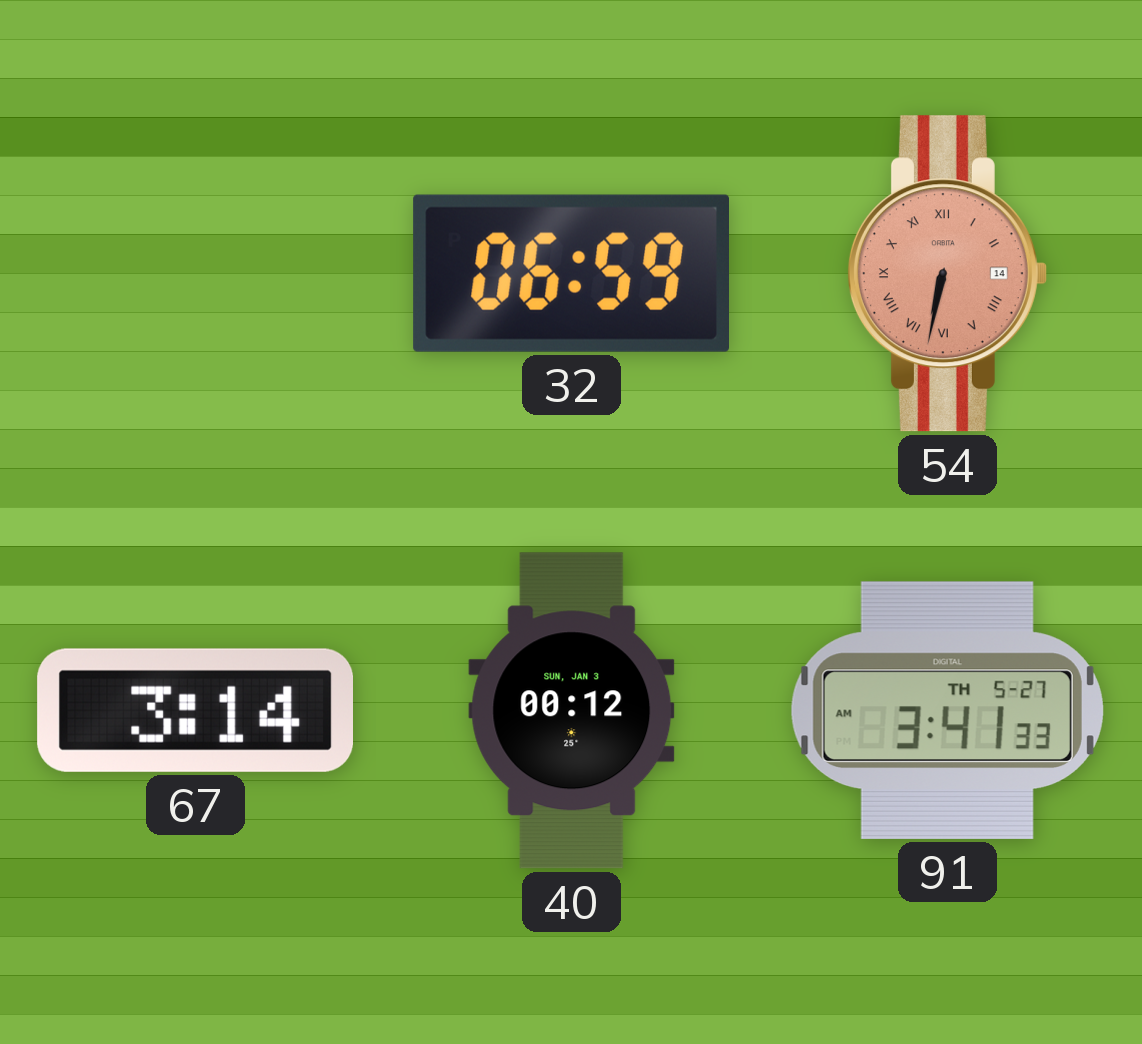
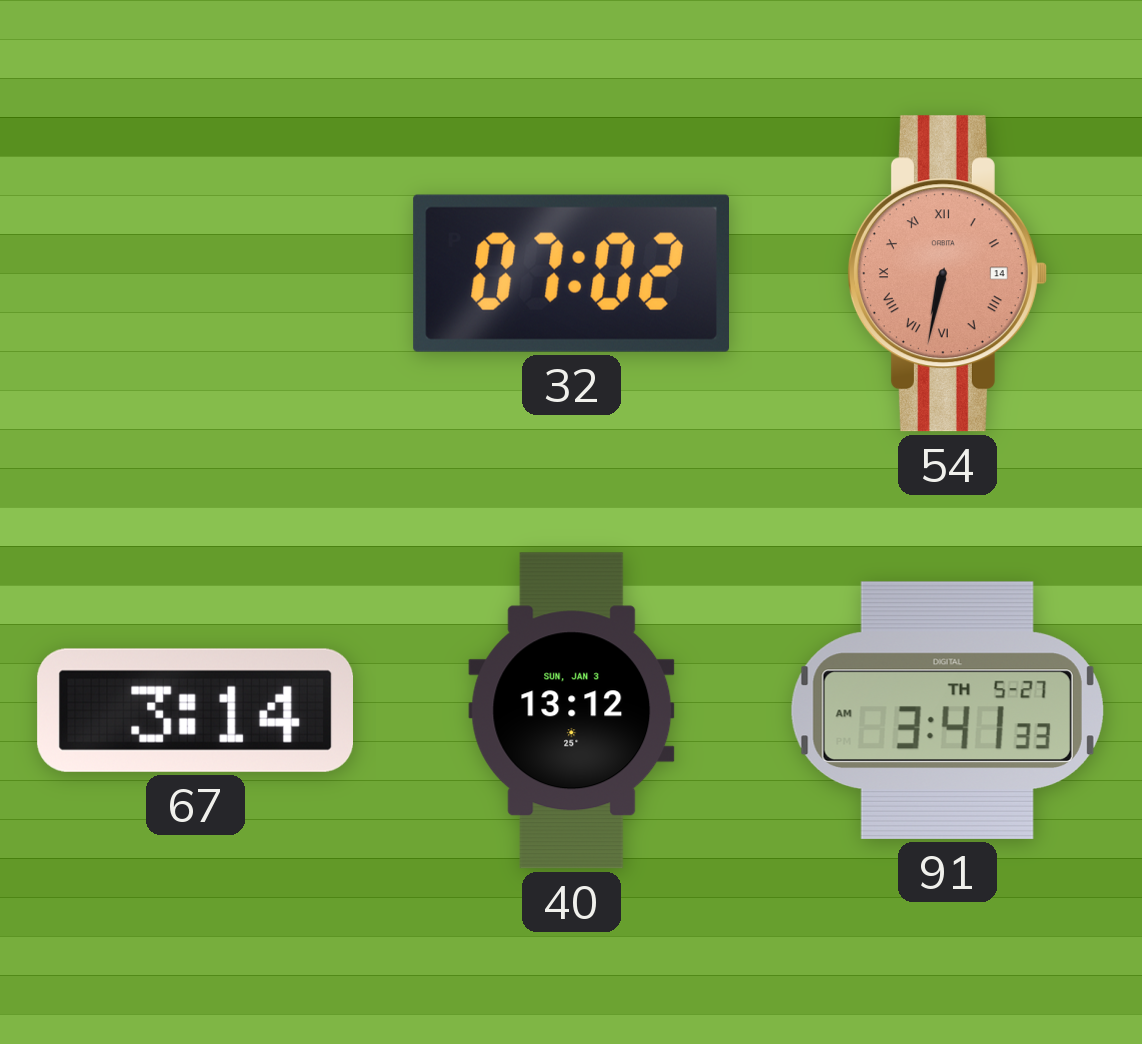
32: 06:59 -> 07:02 (571, 273)
40: 00:12 -> 13:12 (572, 711)
